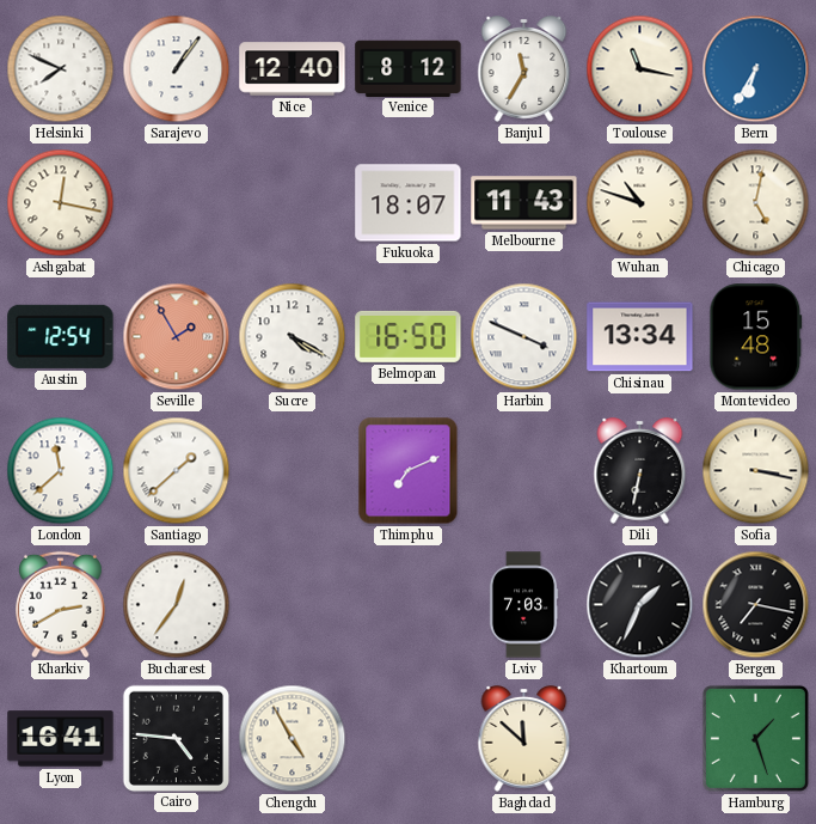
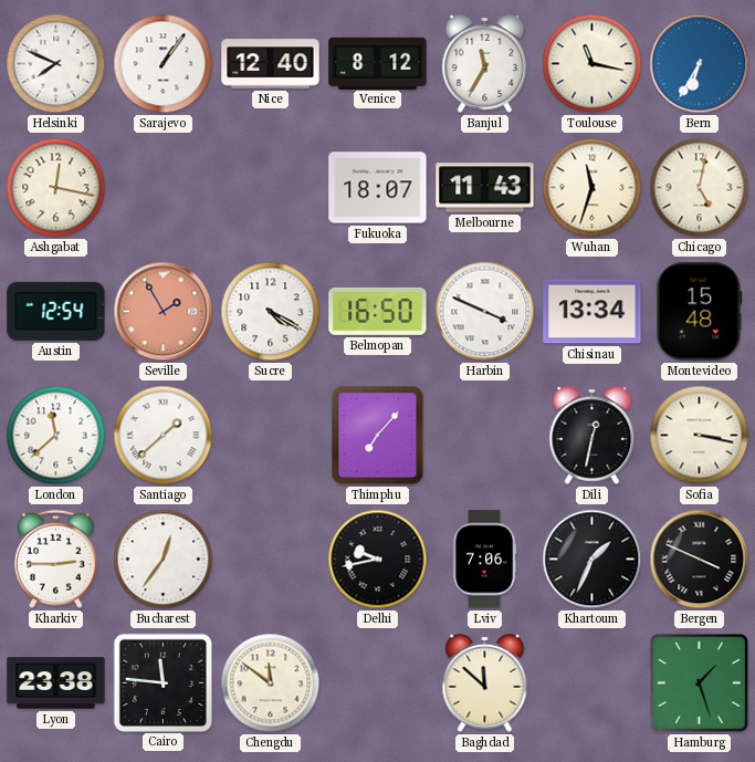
Wuhan: 10:48 -> 11:33 (593, 188)
Thimphu: 7:11 -> 7:07 (378, 436)
Dili: 6:32 -> 12:32 (593, 435)
Kharkiv: 2:40 -> 2:45 (56, 560)
Delhi: none -> 9:43 (378, 560)
Lviv: 7:03 -> 7:06 (484, 560)
Bergen: 7:17 -> 3:49 (700, 560)
Lyon: 16:41 -> 23:38 (56, 683)
Cairo: 4:46 -> 11:46 (162, 682)
Chengdu: 4:55 -> 11:51 (271, 683)
